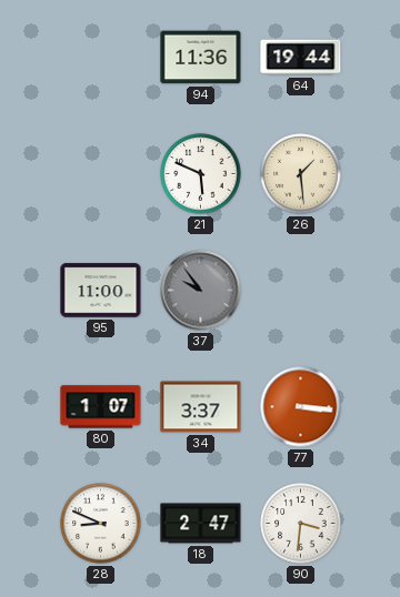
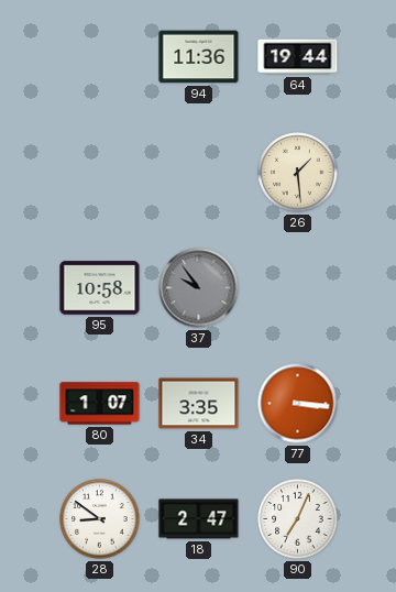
21: 5:49 -> none (201, 174)
95: 11:00 -> 10:58 (100, 288)
34: 3:37 -> 3:35 (199, 404)
28: 8:49 -> 8:51 (100, 519)
90: 3:31 -> 7:04 (298, 519)
